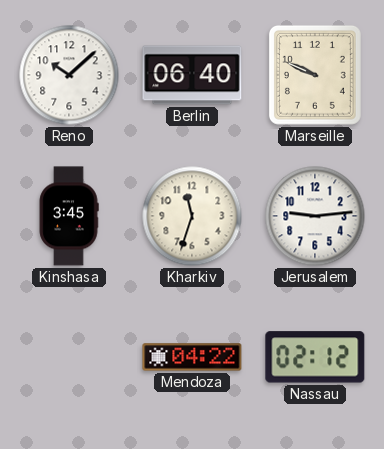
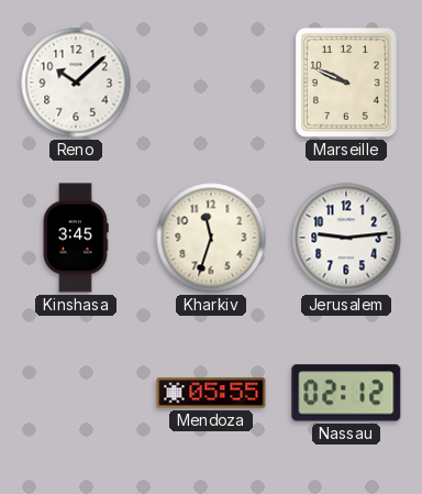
Berlin: 06:40 -> none (192, 75)
Mendoza: 04:22 -> 05:55 (211, 393)
